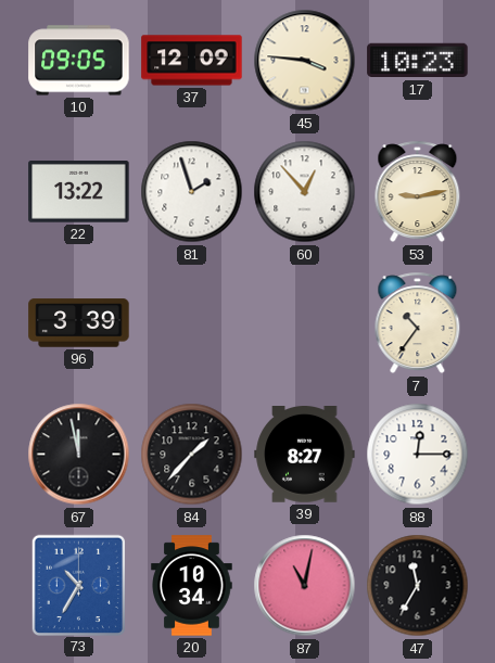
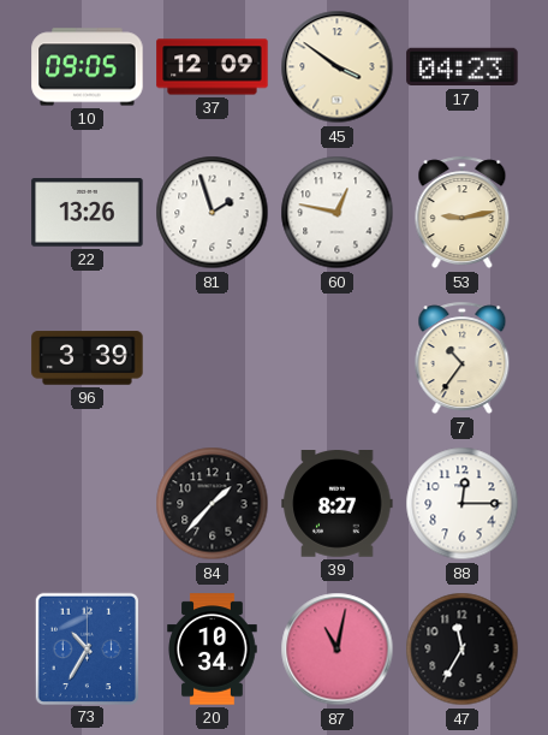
45: 3:46 -> 3:51 (338, 67)
17: 10:23 -> 04:23 (463, 67)
22: 13:22 -> 13:26 (88, 213)
60: 12:53 -> 12:47 (338, 213)
67: 11:58 -> none (79, 455)
